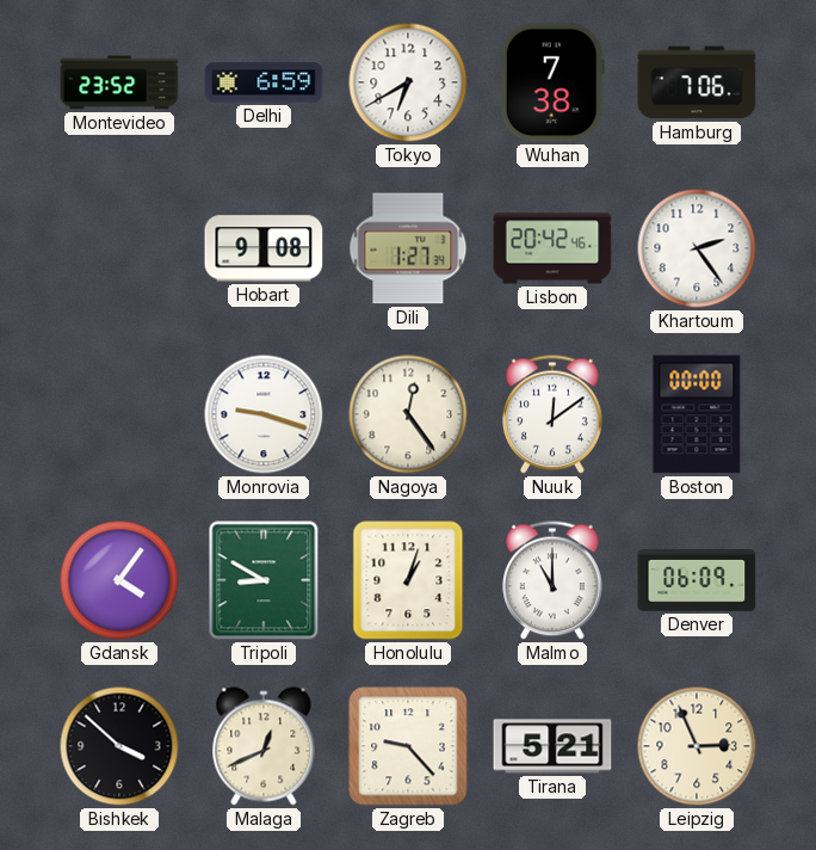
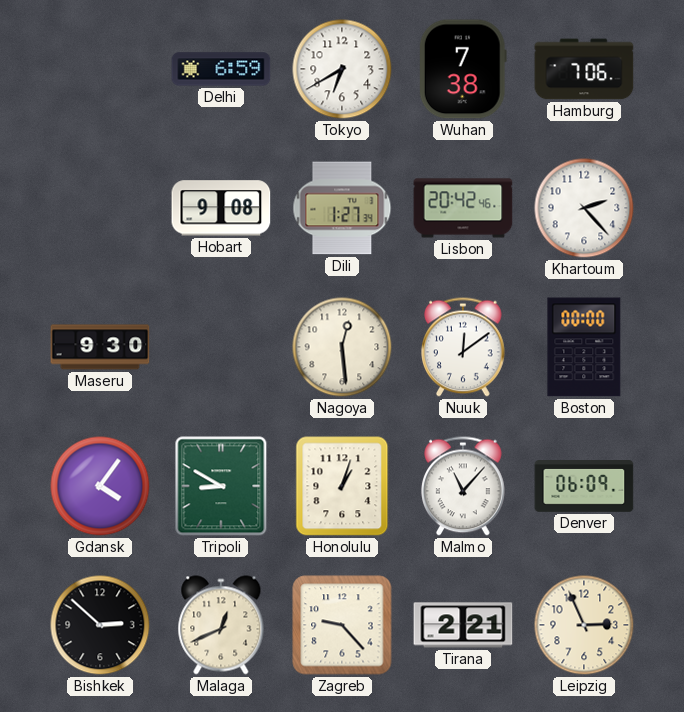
Montevideo: 23:52 -> none (119, 82)
Khartoum: 2:24 -> 2:23 (584, 208)
Maseru: none -> 9:30 (100, 347)
Monrovia: 9:18 -> none (264, 414)
Nagoya: 12:24 -> 12:29 (342, 347)
Malmo: 11:00 -> 11:07 (464, 486)
Bishkek: 3:52 -> 2:52 (100, 625)
Tirana: 5:21 -> 2:21 (463, 625)
